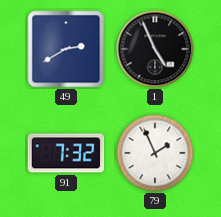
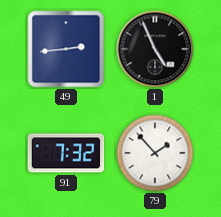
49: 2:40 -> 2:44 (66, 49)
79: 1:56 -> 1:53 (155, 153)
